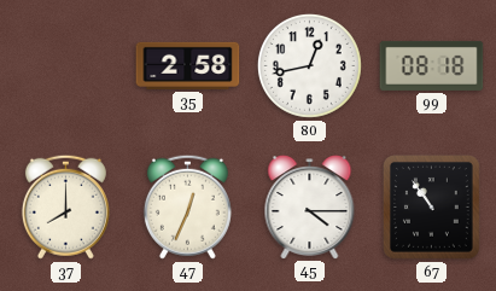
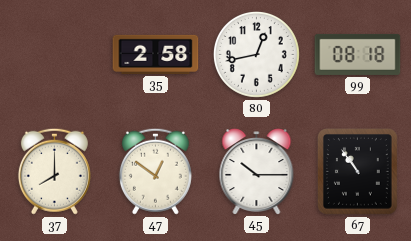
47: 12:34 -> 12:51 (155, 171)
45: 4:15 -> 10:15 (257, 172)
